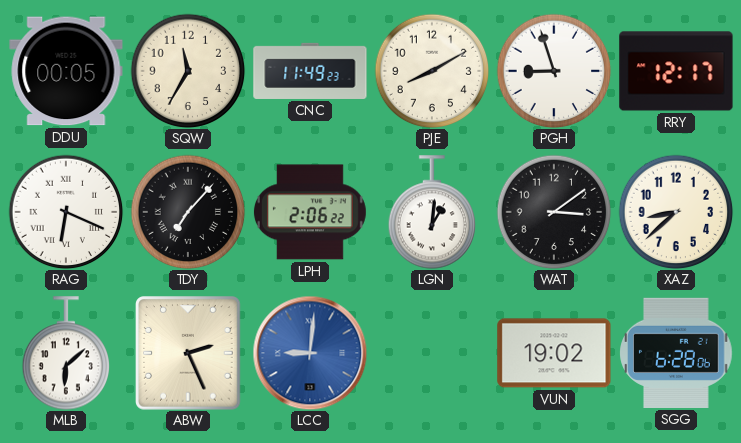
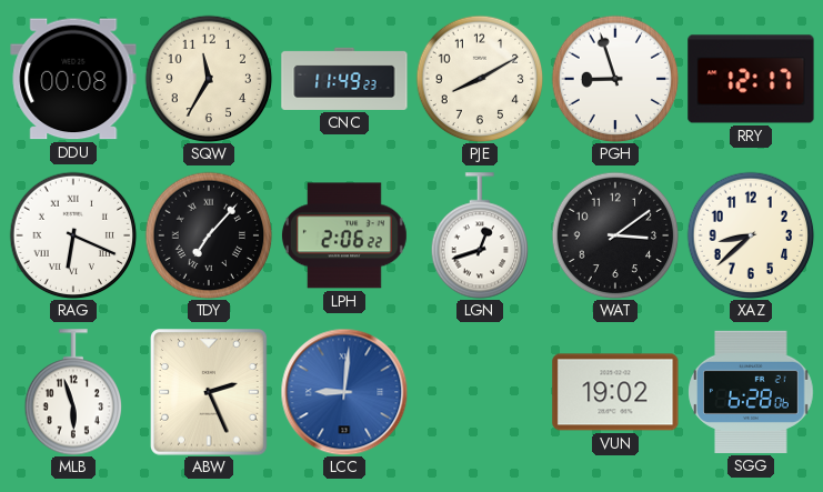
DDU: 00:05 -> 00:08 (73, 79)
LGN: 1:01 -> 12:42 (480, 235)
MLB: 6:08 -> 5:57 (73, 392)
